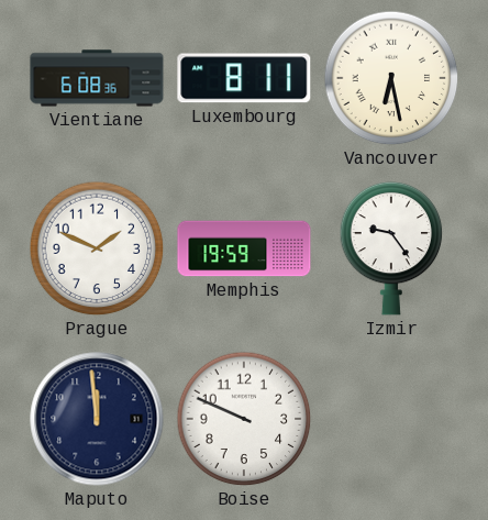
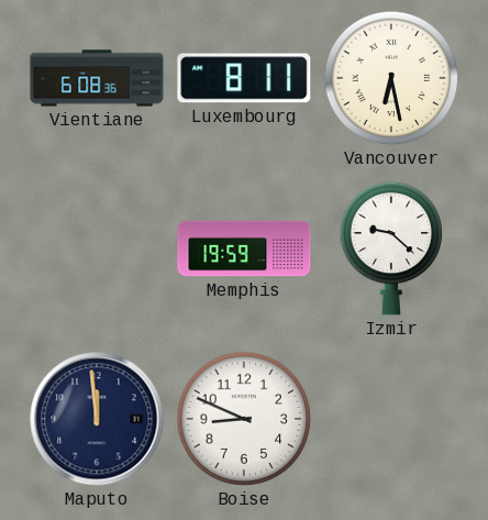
Prague: 1:49 -> none (97, 248)
Izmir: 9:24 -> 9:22 (391, 248)
Boise: 9:49 -> 8:49 (244, 419)
